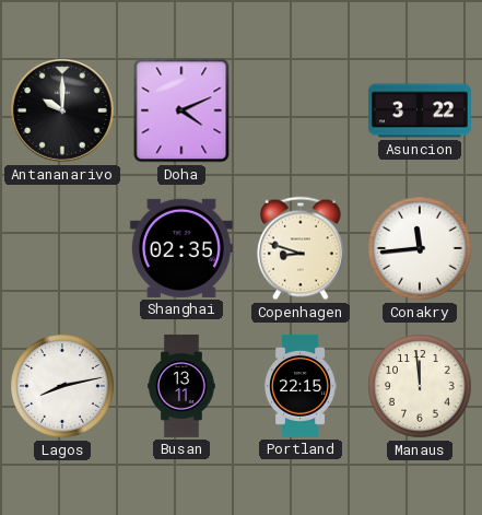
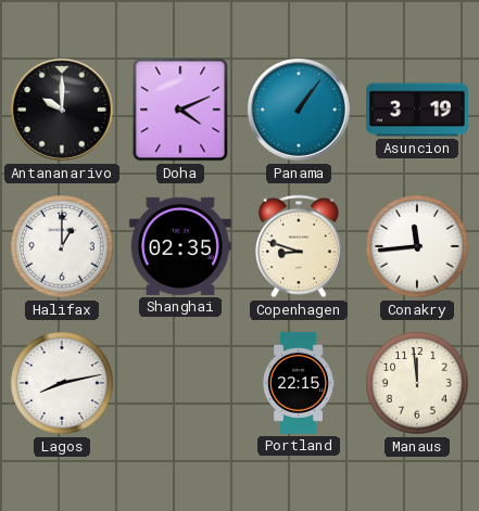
Panama: none -> 1:06 (299, 110)
Asuncion: 3:22 -> 3:19 (417, 110)
Halifax: none -> 1:00 (62, 246)
Busan: 13:11 -> none (181, 387)
